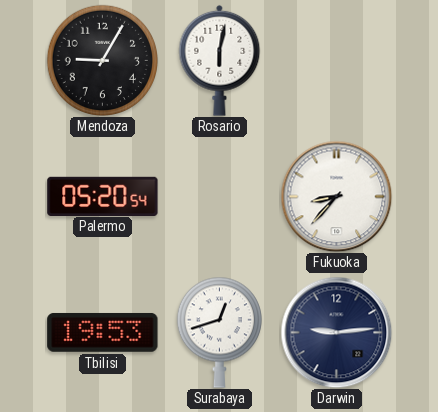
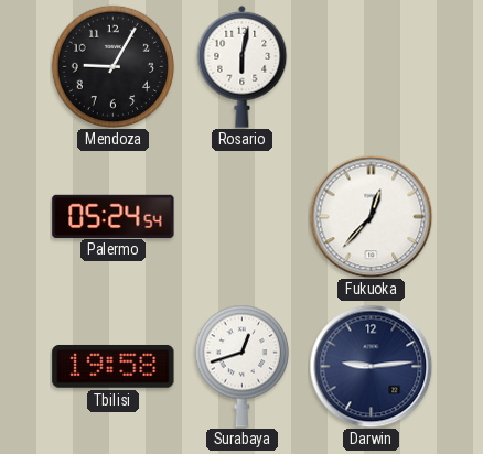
Palermo: 05:20 -> 05:24 (114, 216)
Fukuoka: 8:37 -> 12:37 (371, 216)
Tbilisi: 19:53 -> 19:58 (114, 366)
